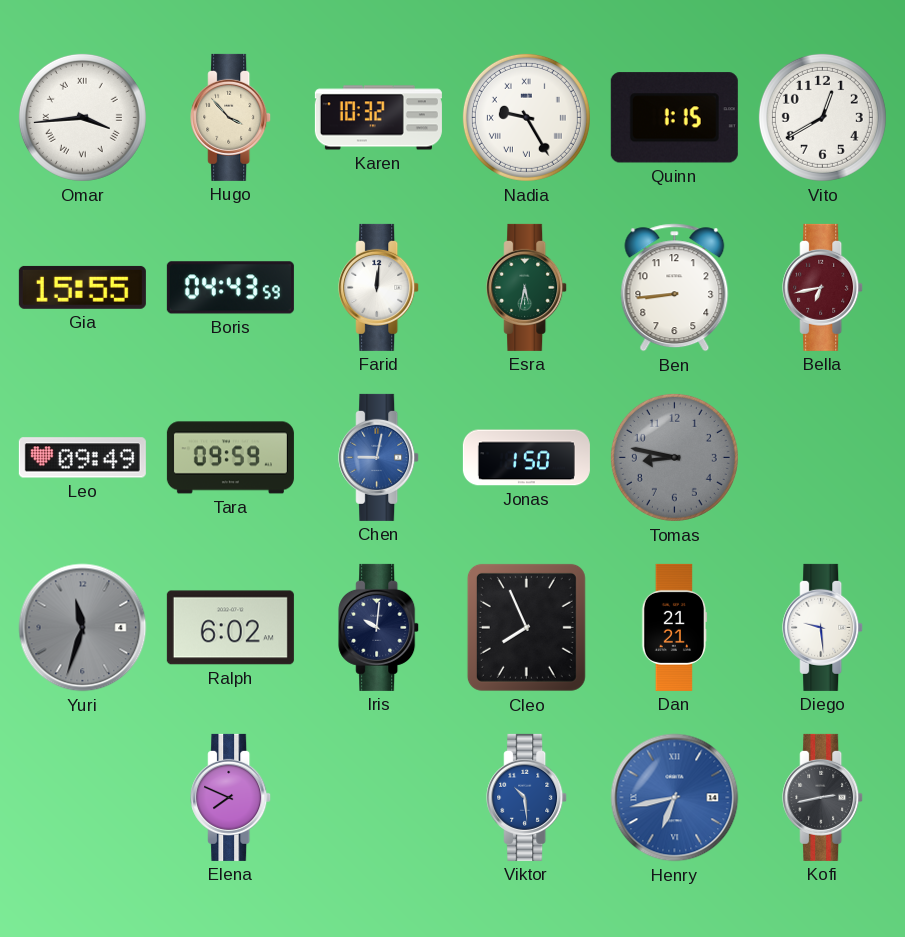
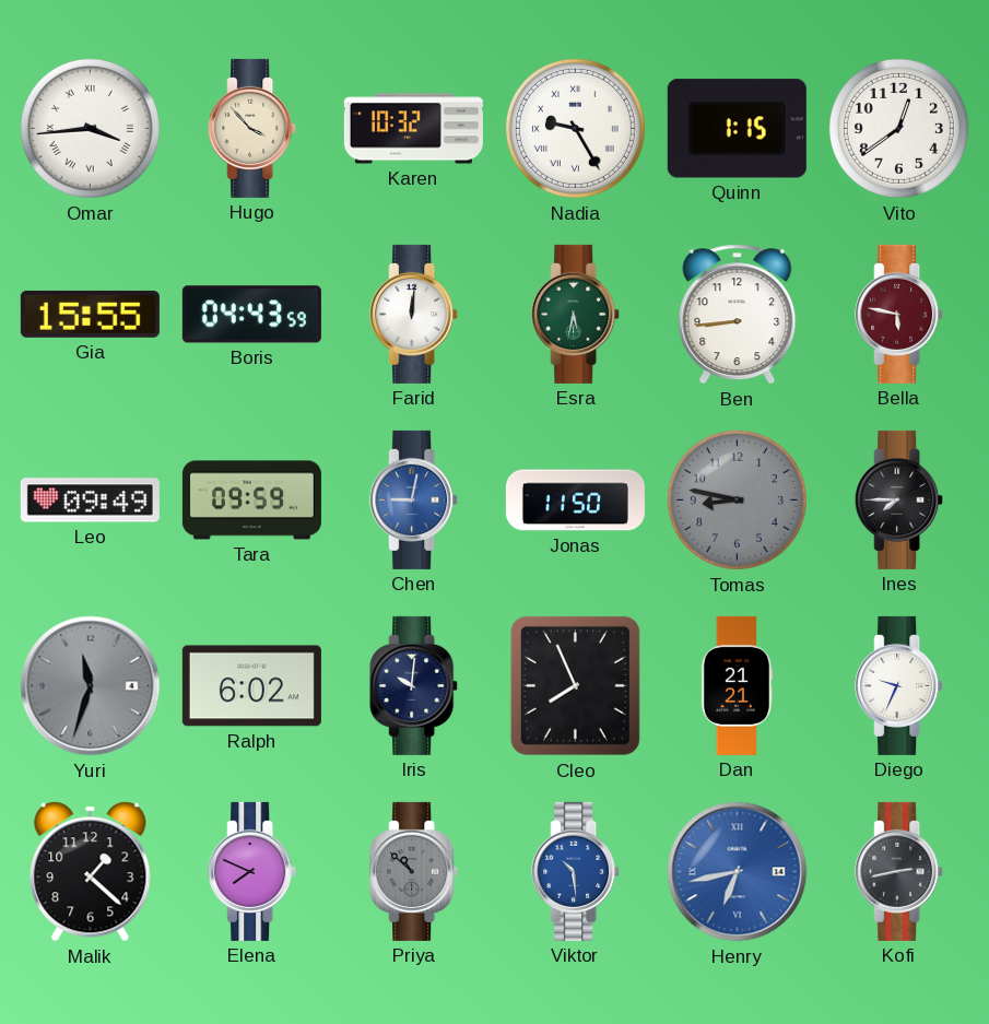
Vito: 12:40 -> 12:39 (898, 128)
Bella: 6:43 -> 5:47 (899, 314)
Jonas: 1:50 -> 11:50 (575, 501)
Ines: none -> 7:45 (899, 499)
Diego: 9:29 -> 9:34 (899, 685)
Malik: none -> 1:22 (91, 872)
Priya: none -> 10:52 (414, 871)
